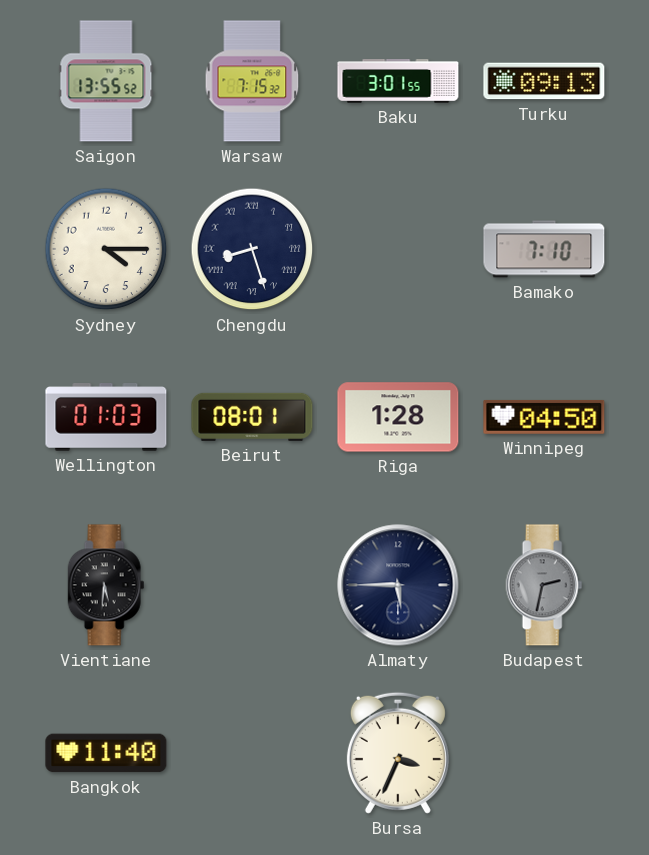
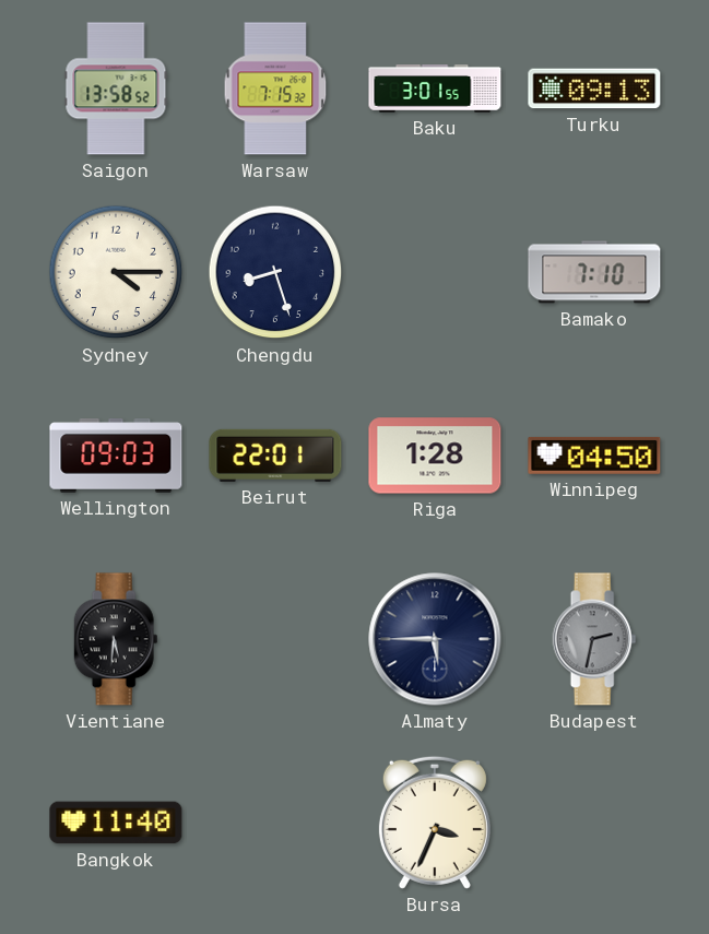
Saigon: 13:55 -> 13:58 (116, 88)
Chengdu numerals: Roman -> Arabic (275, 272)
Wellington: 01:03 -> 09:03 (116, 457)
Beirut: 08:01 -> 22:01 (275, 456)
